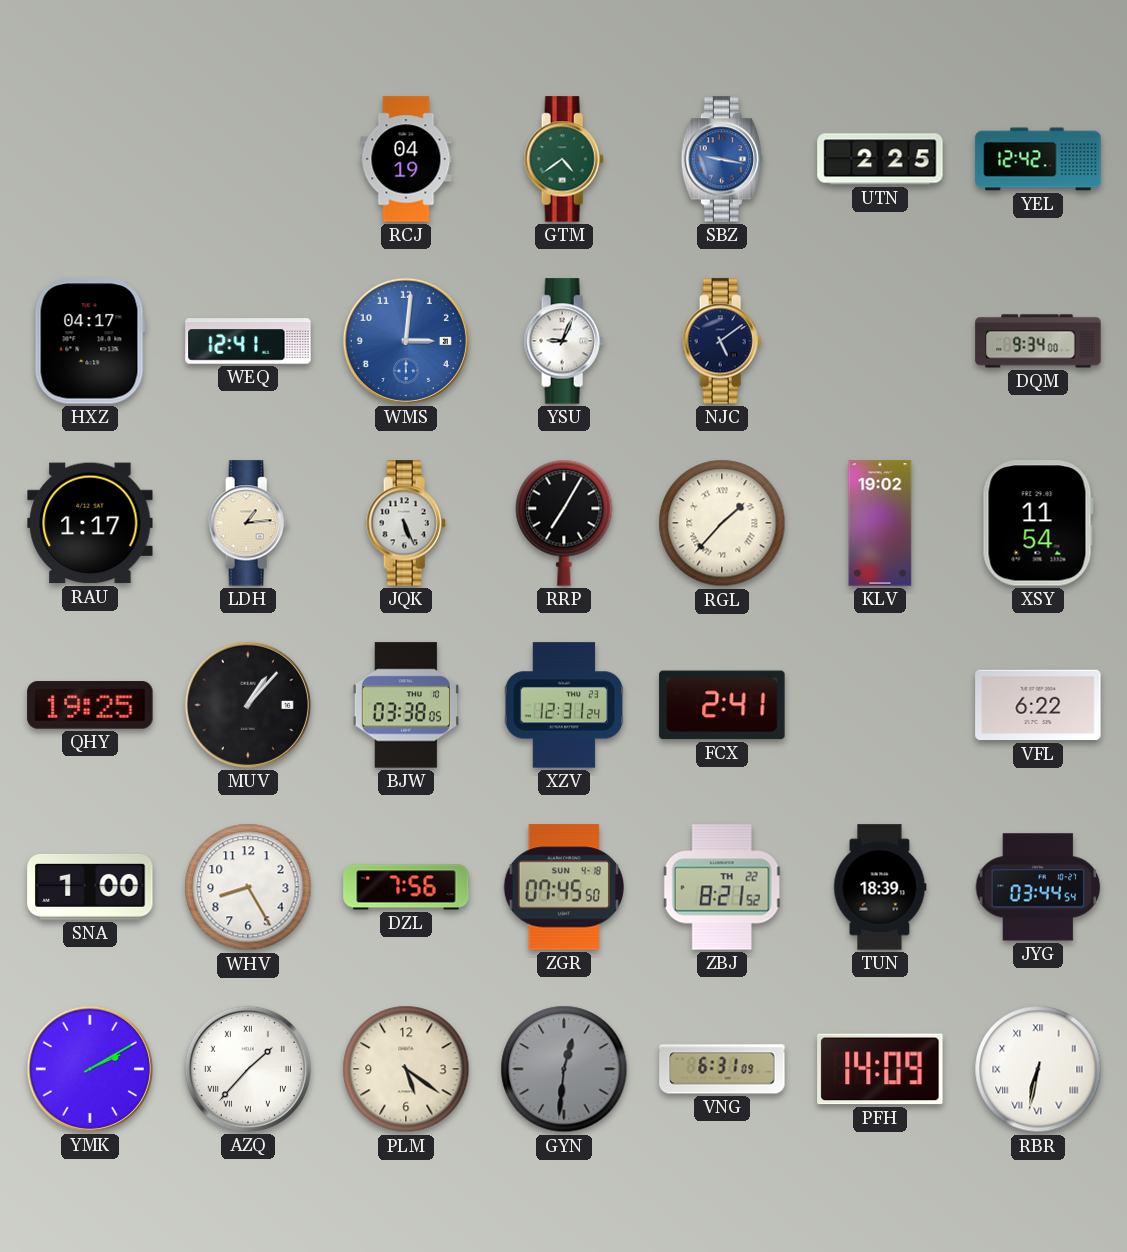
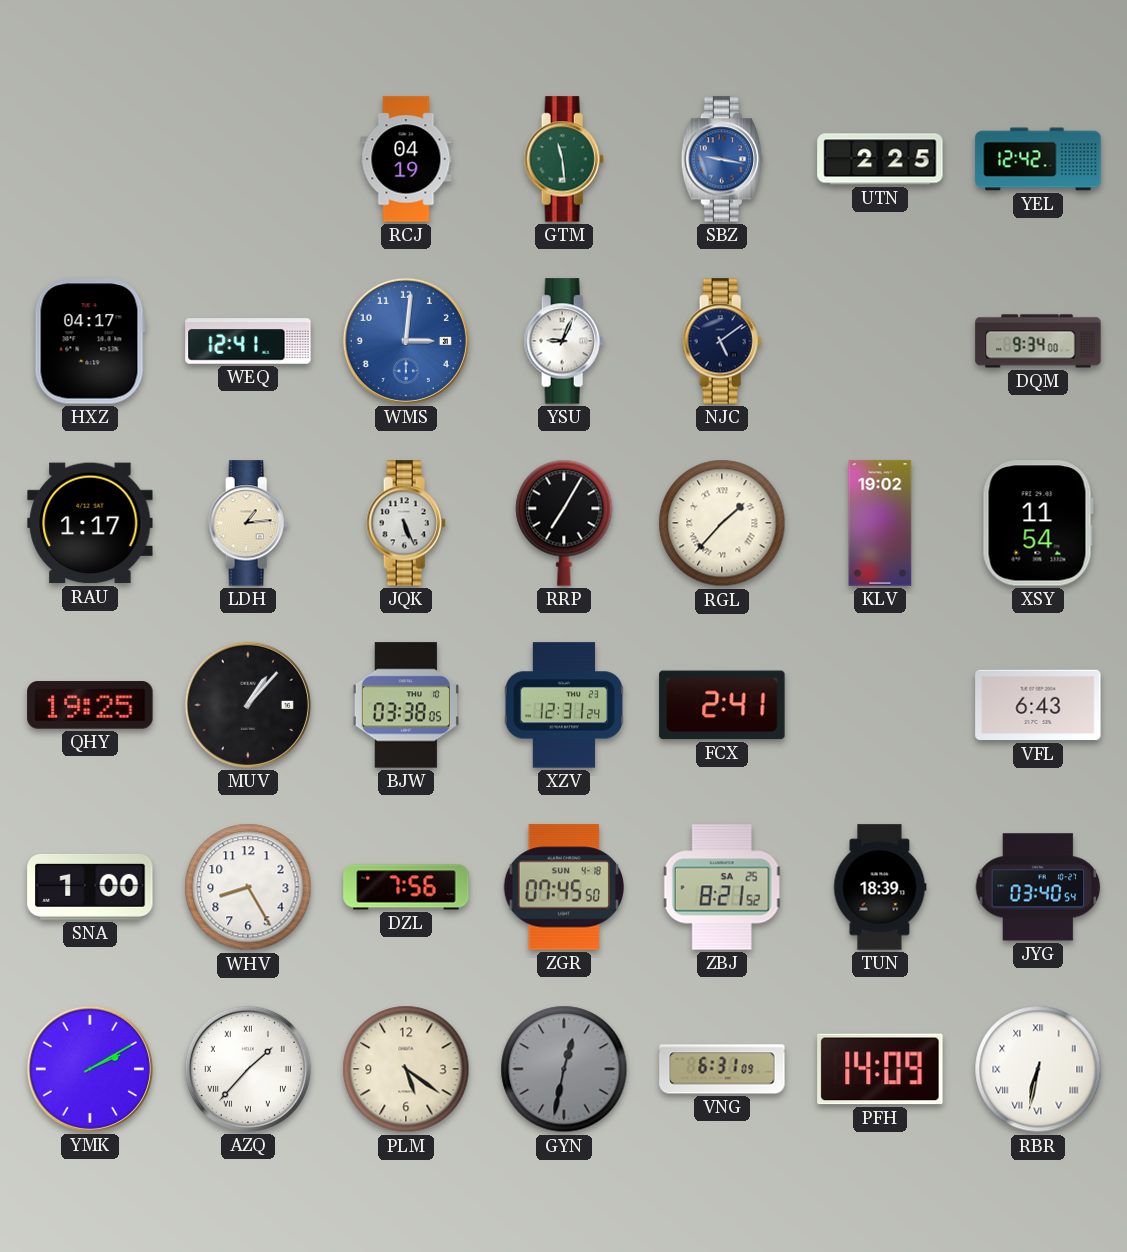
GTM: 4:39 -> 11:29 (564, 159)
VFL: 6:22 -> 6:43 (1038, 705)
ZBJ date: TH 22 -> SA 25 (722, 887)
JYG: 03:44 -> 03:40 (1038, 887)
GYN: 12:31 -> 12:32 (564, 1069)
